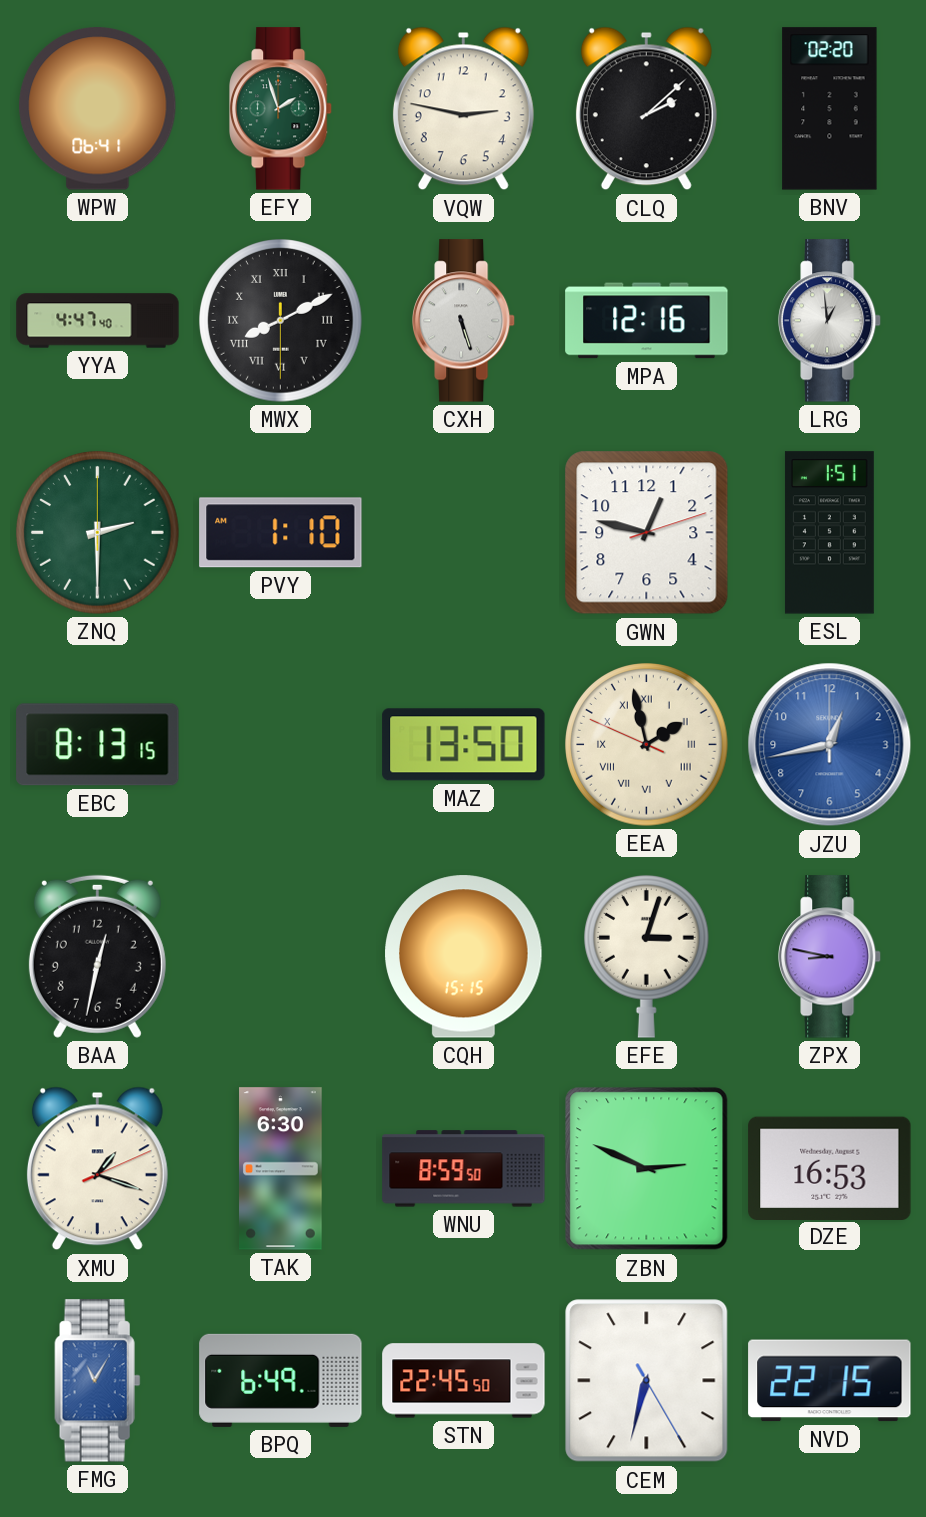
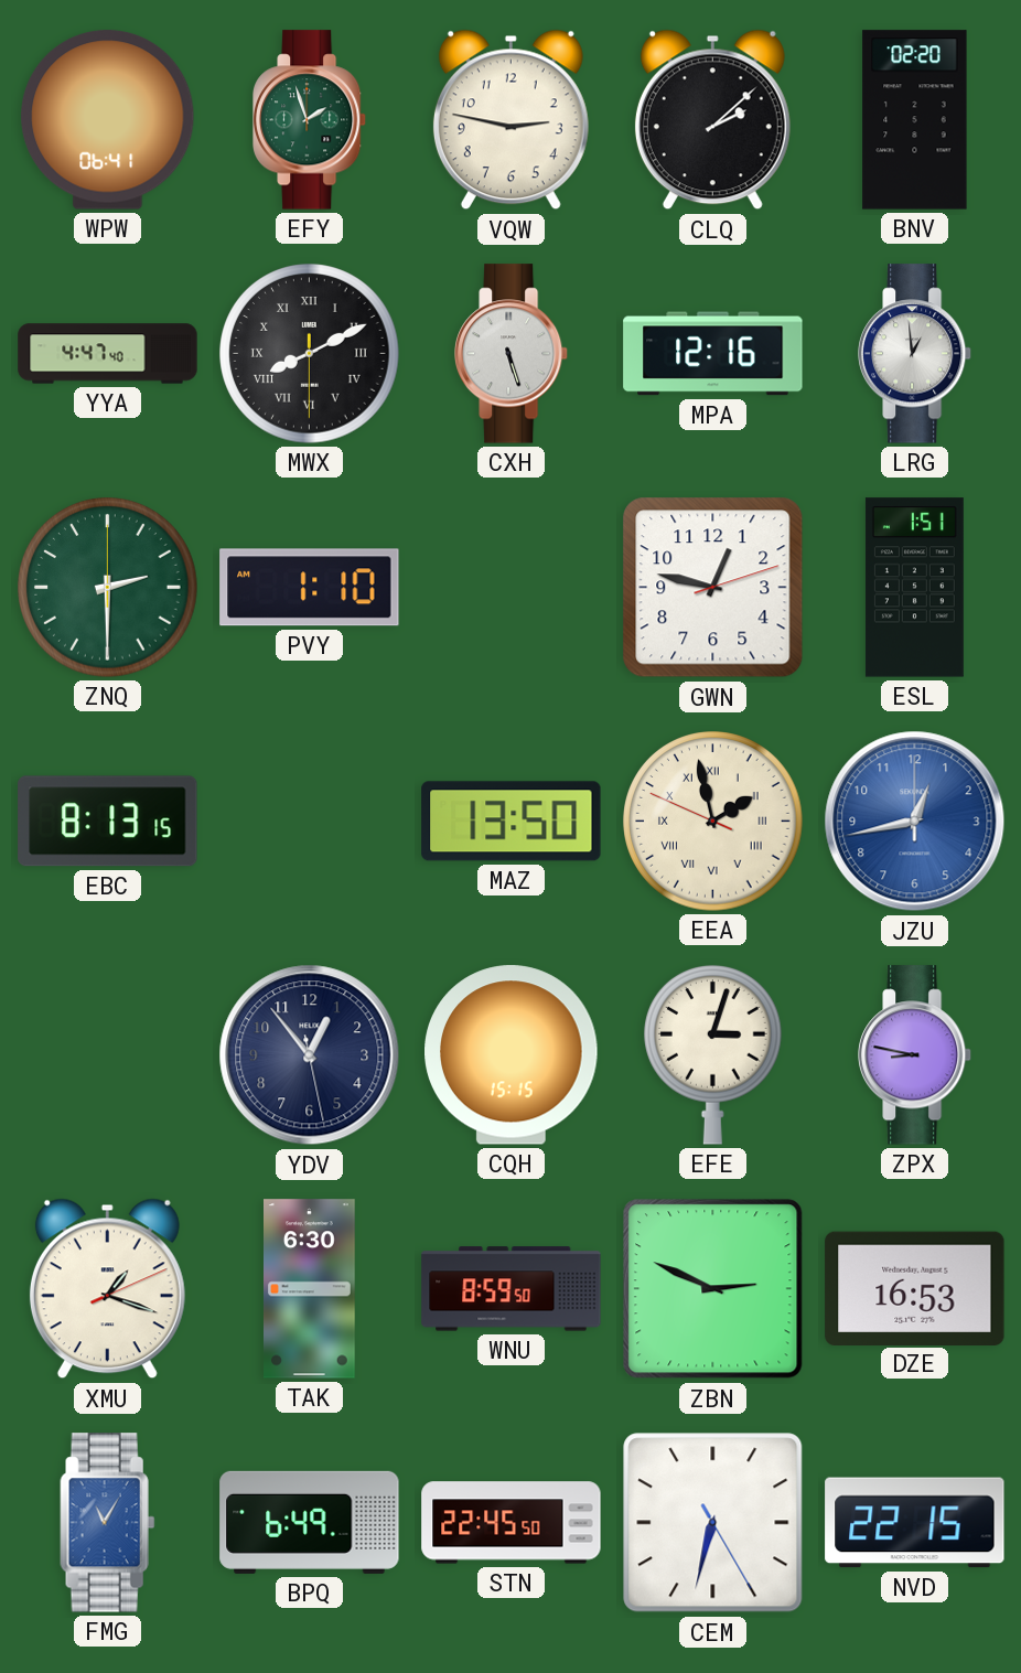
BAA: 12:32 -> none (97, 956)
YDV: none -> 12:53 (310, 1055)
